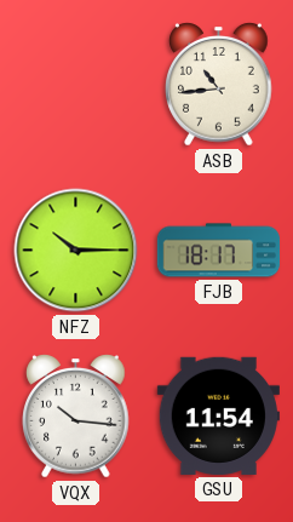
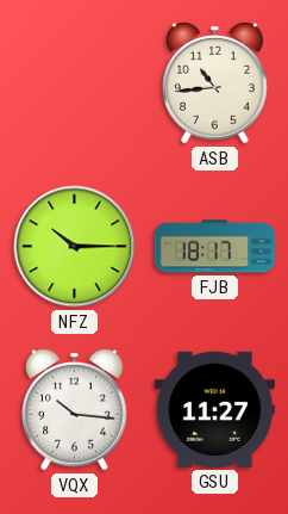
GSU: 11:54 -> 11:27 (214, 409)
